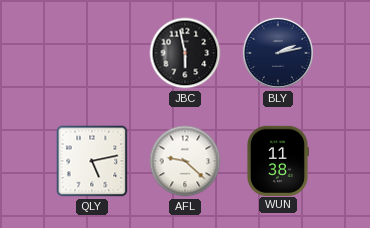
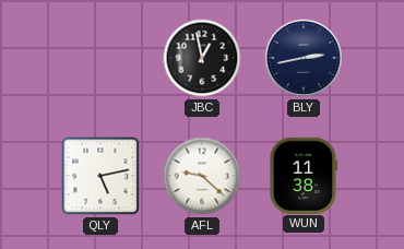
JBC: 5:58 -> 12:58 (202, 58)
BLY: 2:13 -> 2:43 (304, 58)
